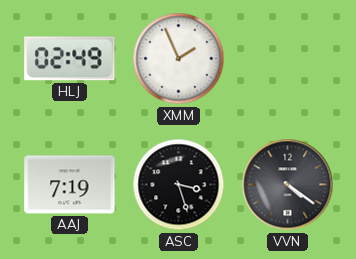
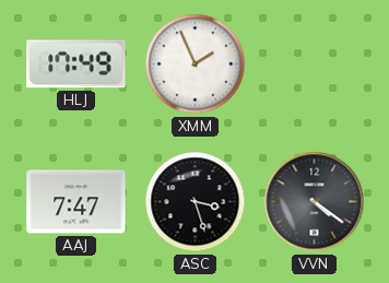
HLJ: 02:49 -> 17:49 (76, 64)
AAJ: 7:19 -> 7:47 (76, 202)
